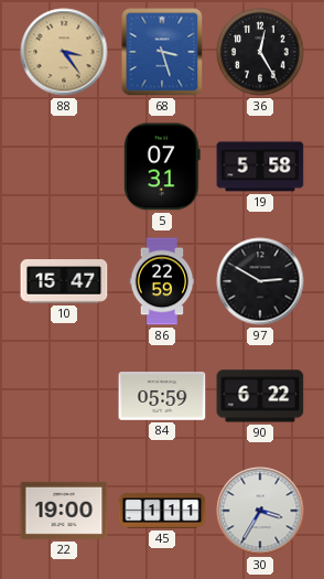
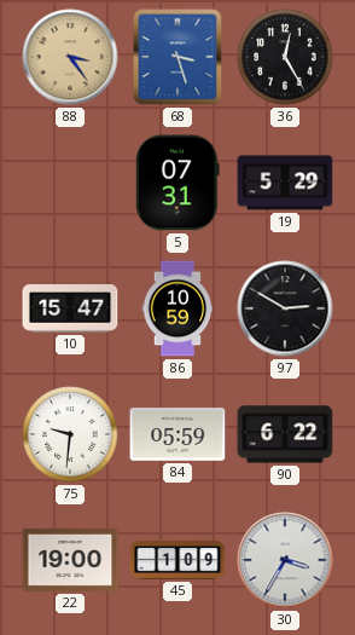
19: 5:58 -> 5:29 (285, 183)
86: 22:59 -> 10:59 (177, 308)
75: none -> 9:31 (70, 434)
45: 1:11 -> 1:09 (177, 560)
